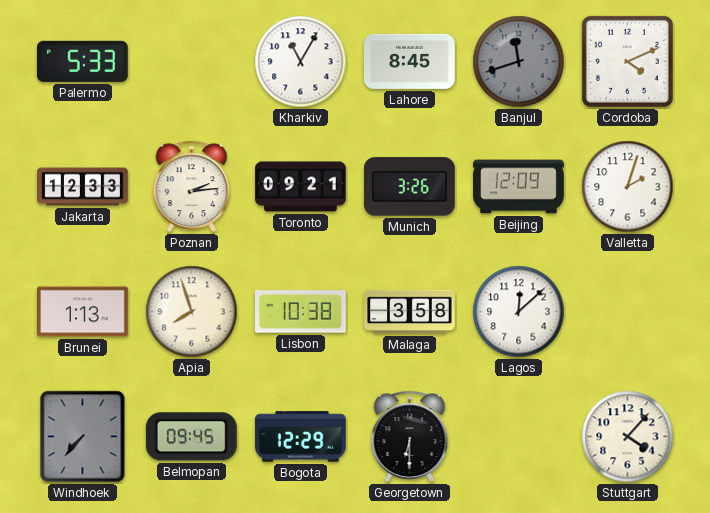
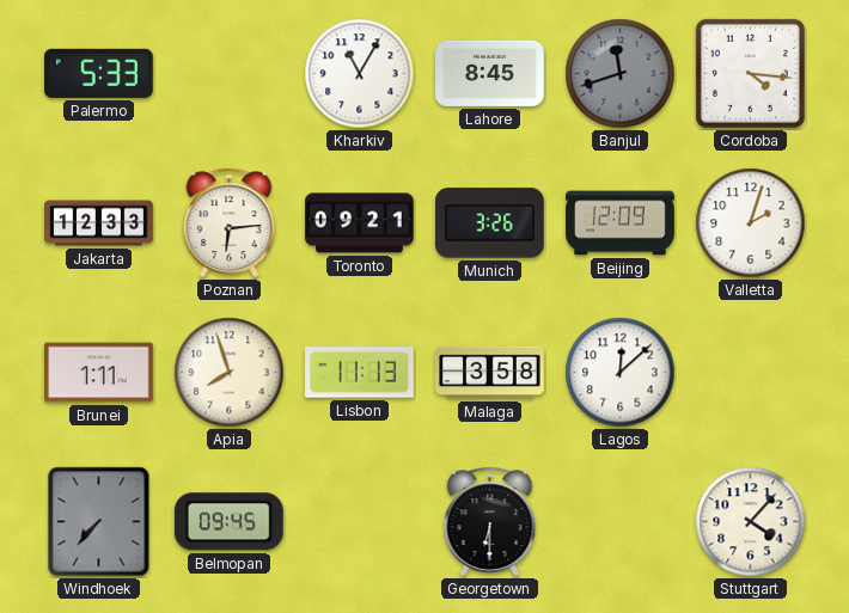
Cordoba: 4:11 -> 4:16 (750, 73)
Poznan: 2:14 -> 6:14 (230, 222)
Brunei: 1:13 -> 1:11 (99, 373)
Lisbon: 10:38 -> 11:13 (360, 373)
Bogota: 12:29 -> none (301, 437)
